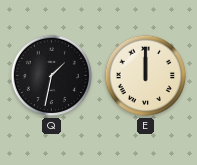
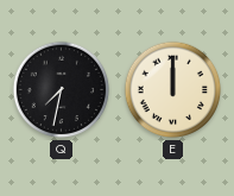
Q: 1:32 -> 7:32 (62, 90)
